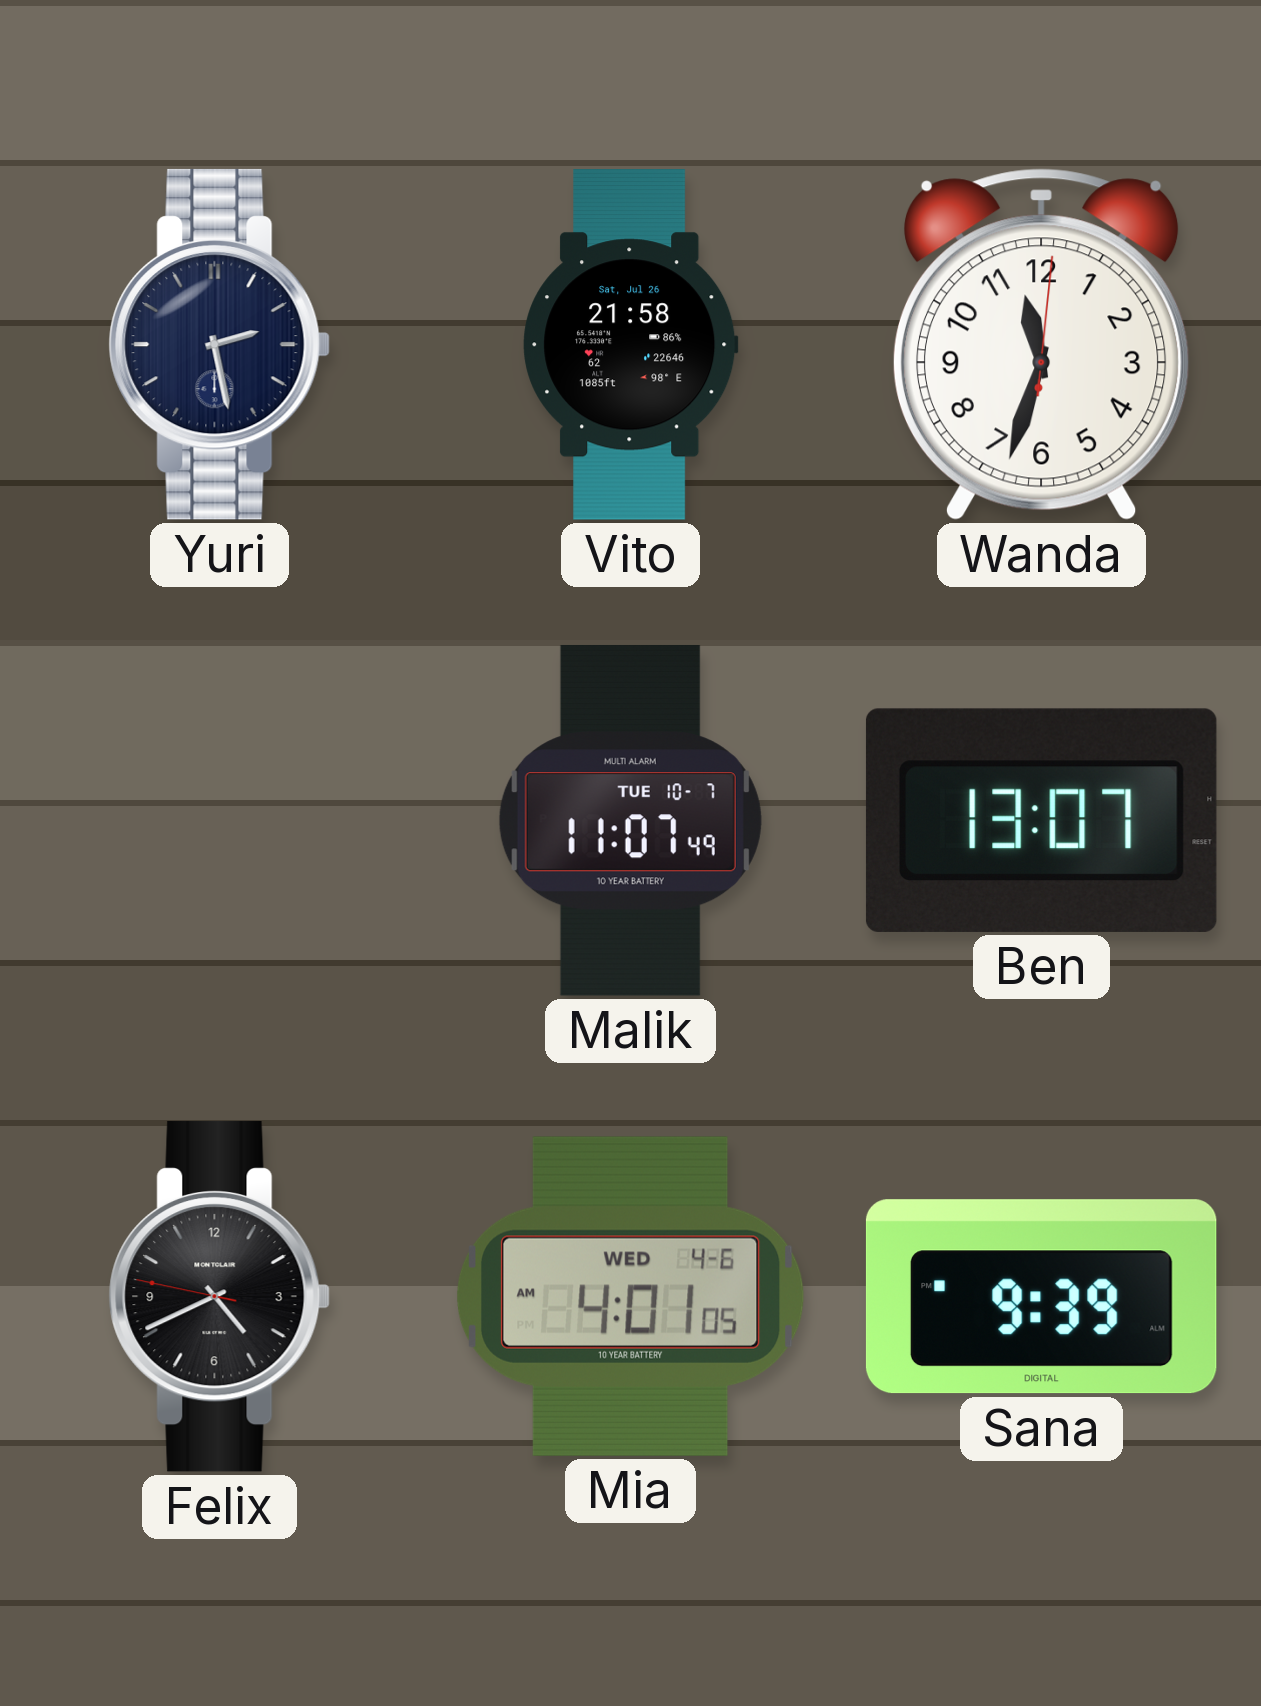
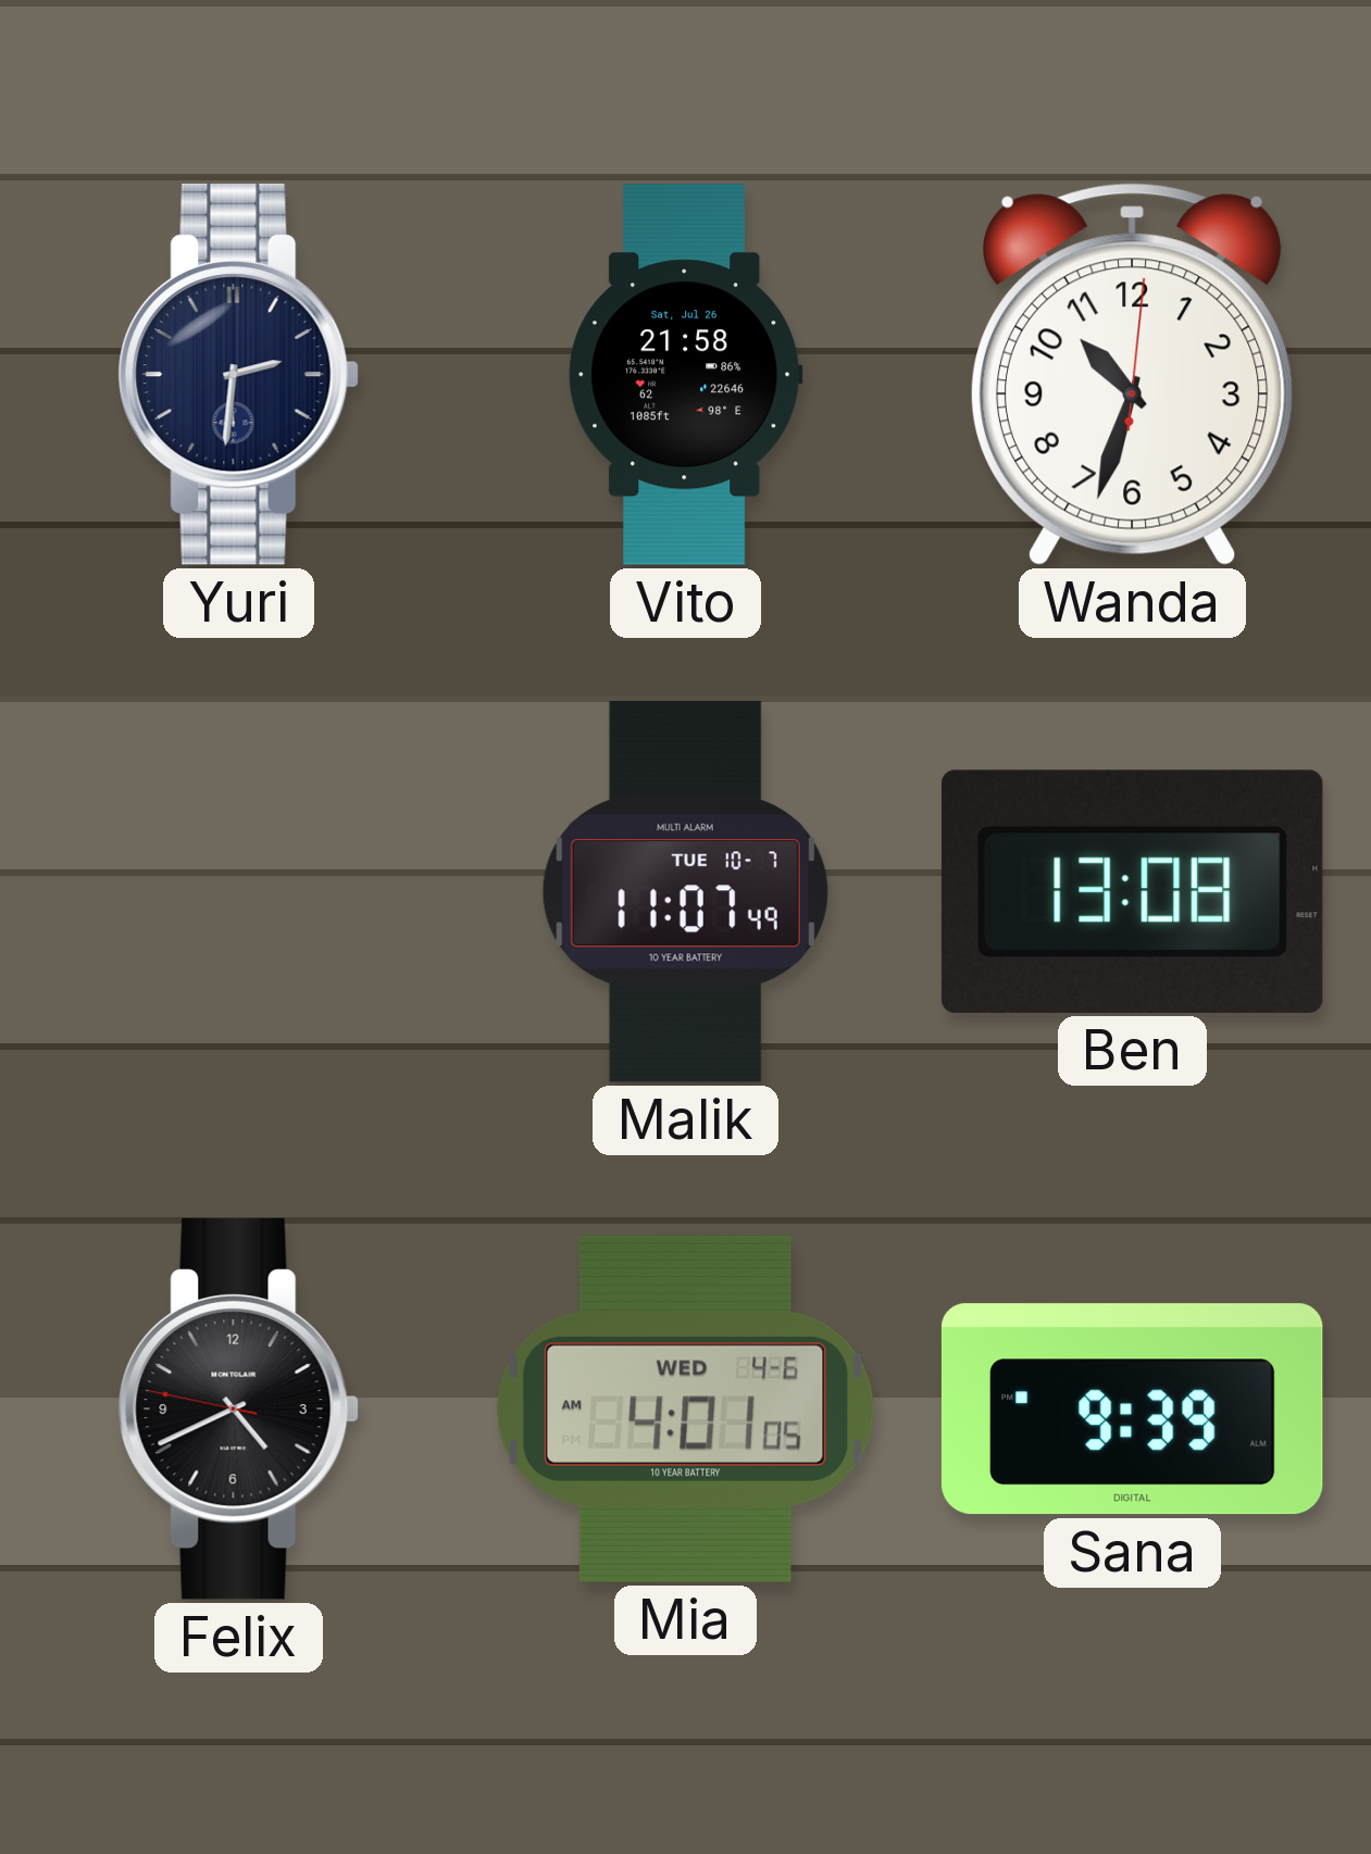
Yuri: 2:28 -> 2:31 (238, 374)
Wanda: 11:33 -> 10:33 (1132, 374)
Ben: 13:07 -> 13:08 (1132, 891)
